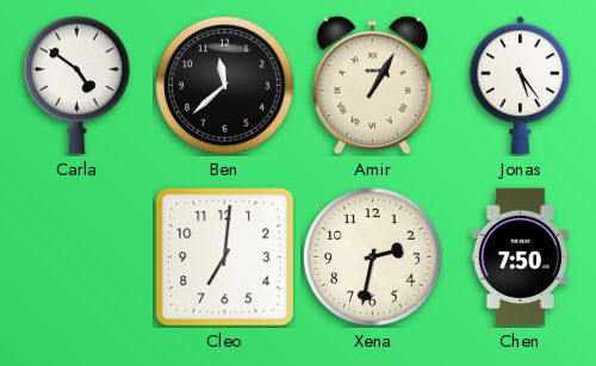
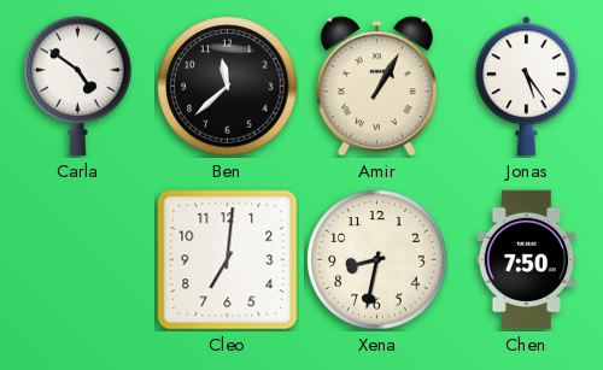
Xena: 2:32 -> 8:32 (377, 260)
